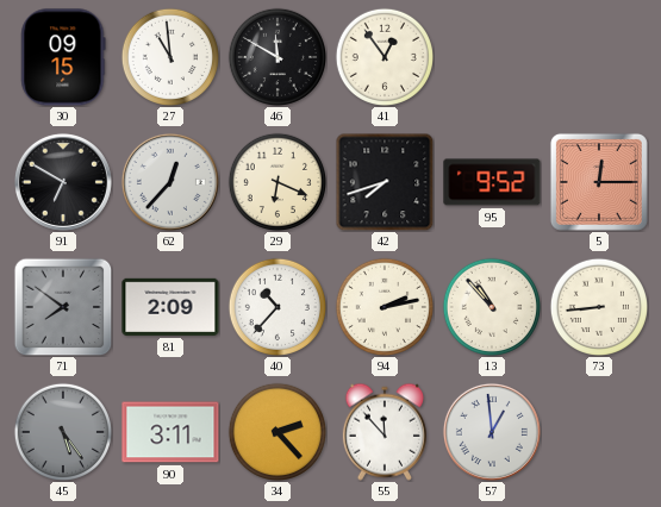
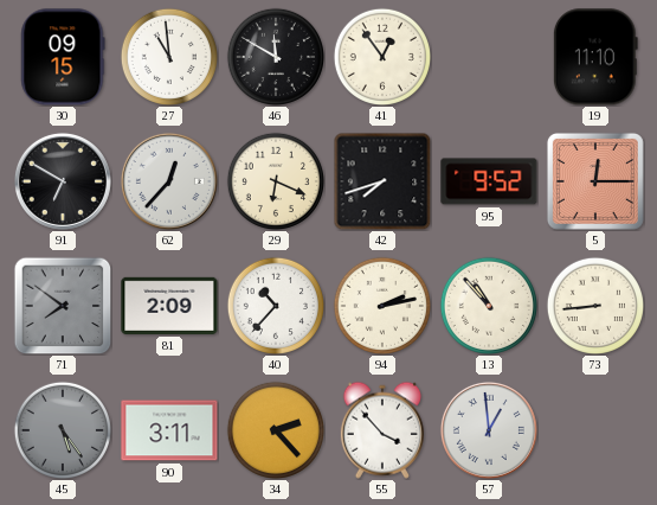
19: none -> 11:10 (595, 57)
55: 11:53 -> 3:53 (382, 430)
